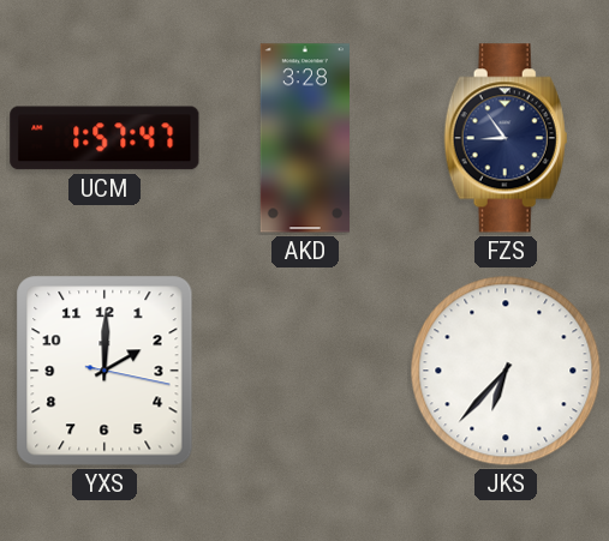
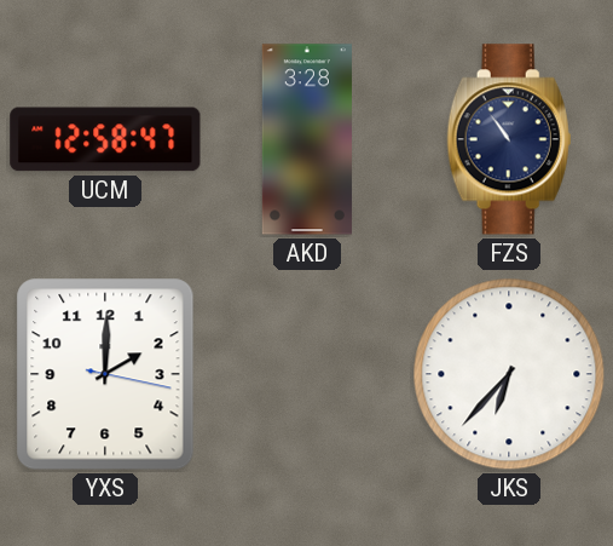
UCM: 1:57 -> 12:58 (105, 139)
FZS: 8:54 -> 10:54 (509, 139)
